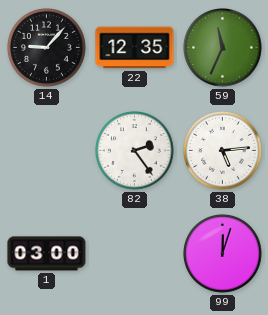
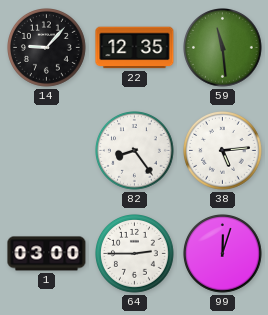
59: 11:34 -> 11:29 (223, 48)
82: 2:24 -> 8:24 (135, 151)
64: none -> 2:45 (135, 254)
